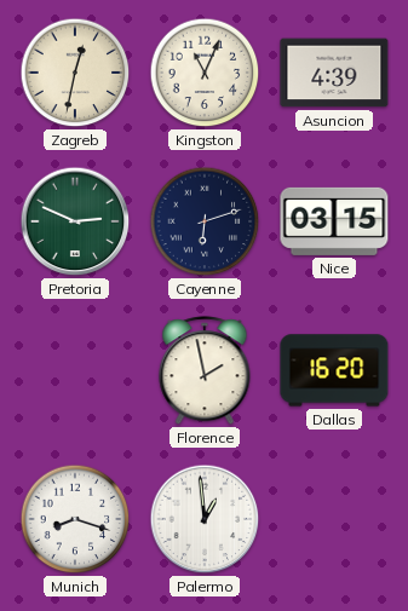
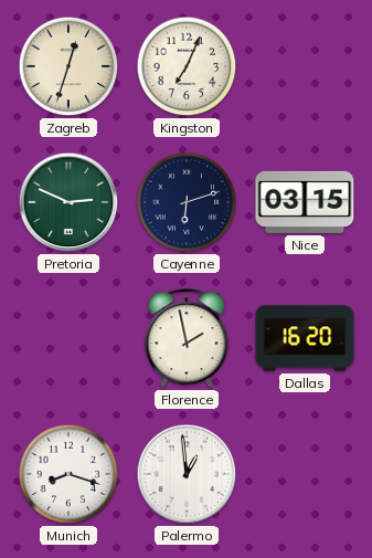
Zagreb: 12:32 -> 12:33 (68, 66)
Kingston: 11:04 -> 7:04 (187, 66)
Asuncion: 4:39 -> none (334, 73)
